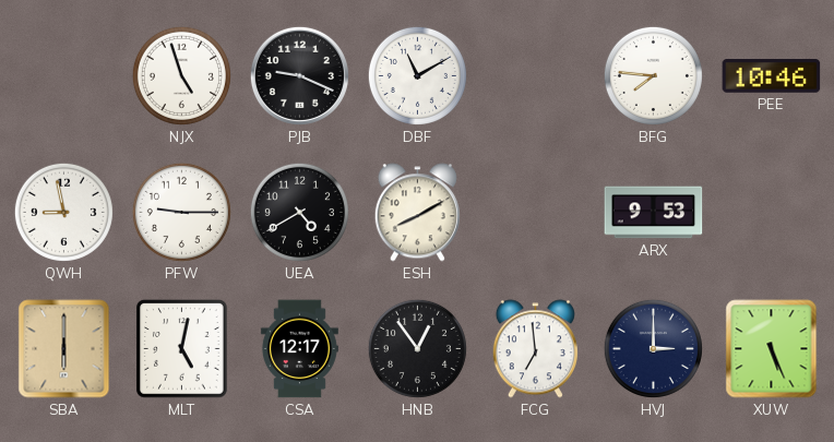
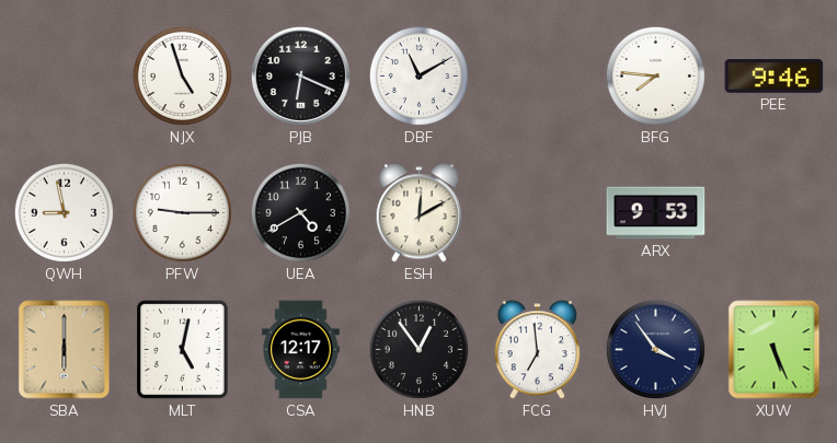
PJB: 9:19 -> 6:19 (300, 75)
PEE: 10:46 -> 9:46 (775, 77)
ESH: 8:10 -> 12:10 (418, 213)
HVJ: 3:00 -> 3:54 (655, 349)
